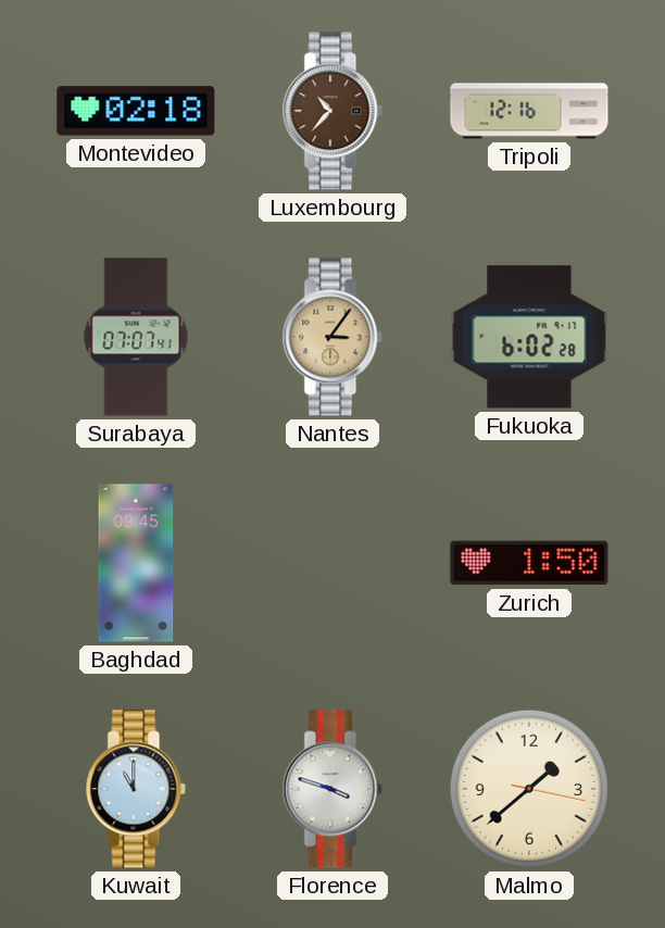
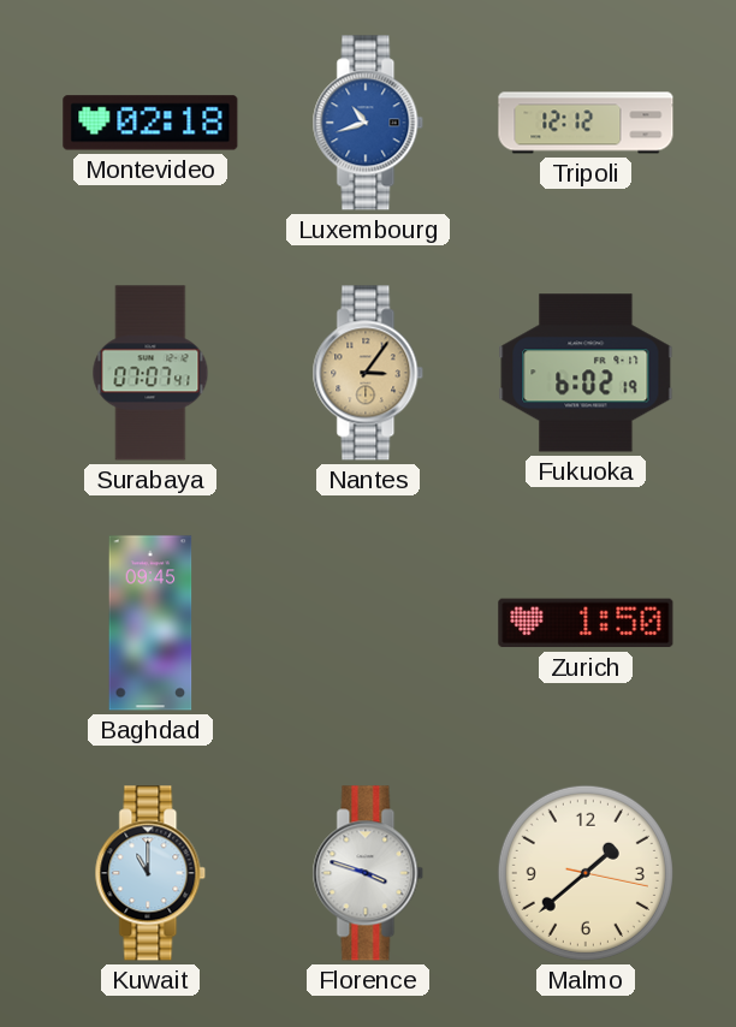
Luxembourg: 10:37 -> 10:42 (368, 123)
Luxembourg dial: brown -> blue (368, 123)
Tripoli: 12:16 -> 12:12 (586, 123)
Fukuoka: 6:02:28 -> 6:02:19 (586, 373)
